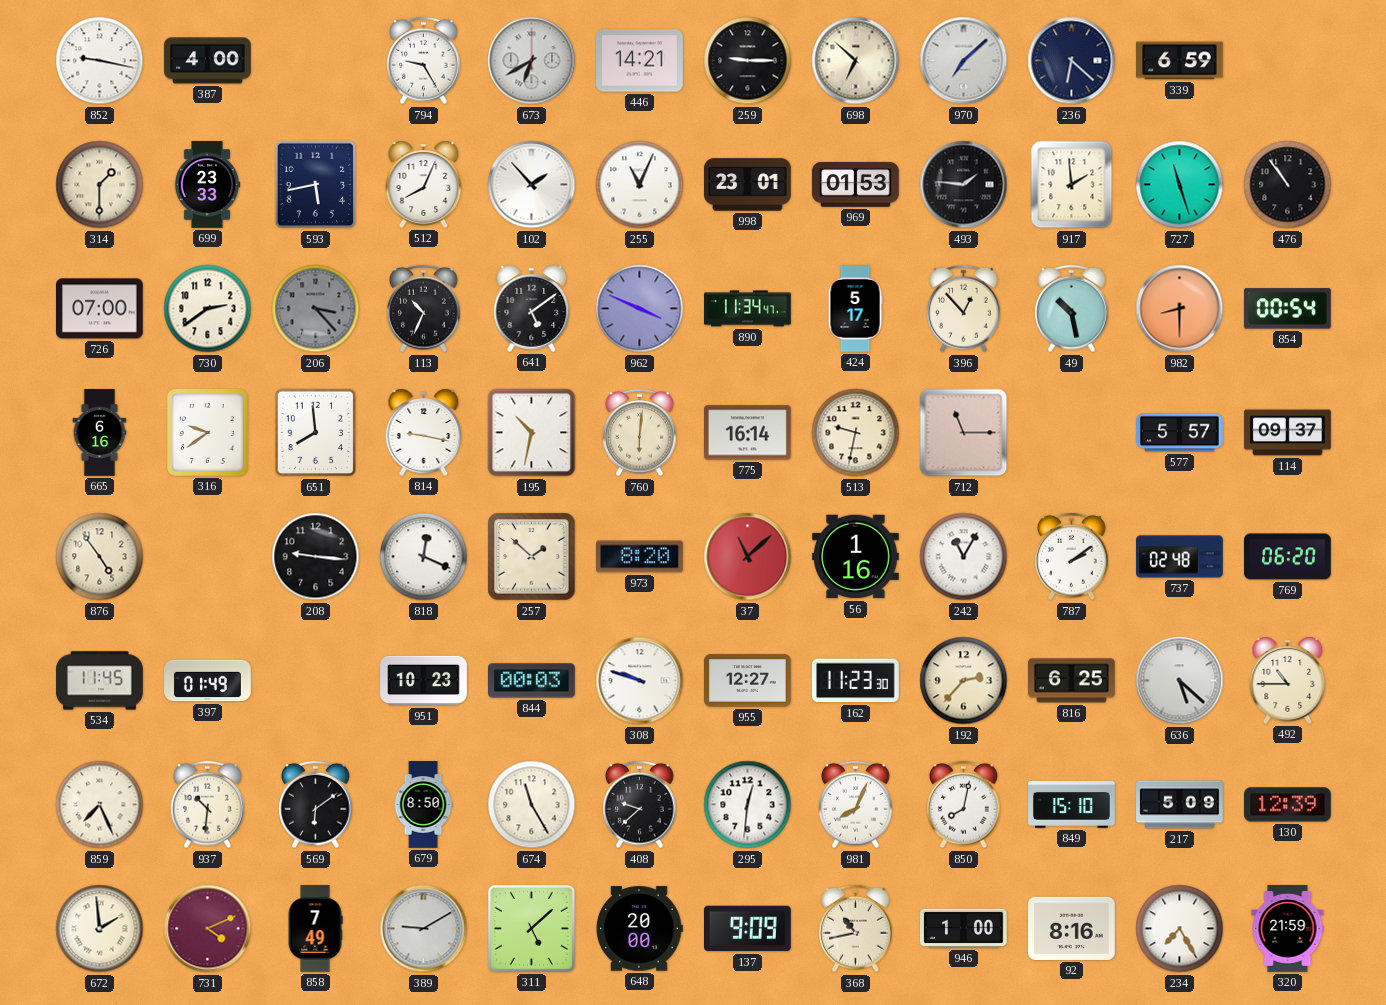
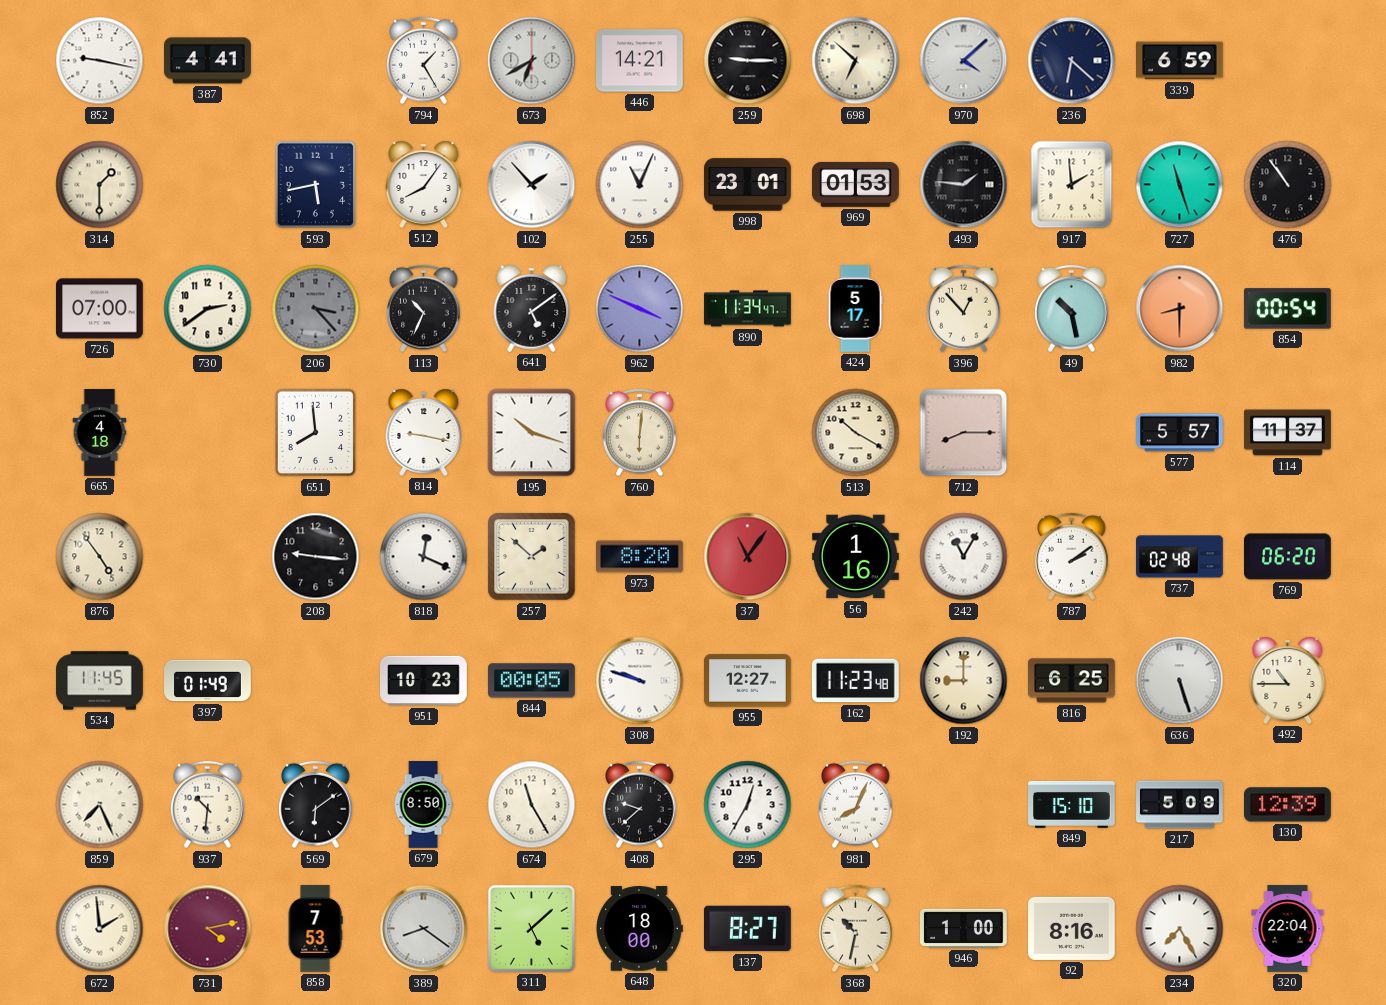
387: 4:00 -> 4:41 (208, 61)
794: 9:25 -> 1:25 (424, 61)
970: 7:08 -> 4:08 (964, 61)
699: 23:33 -> none (207, 185)
512: 8:04 -> 8:06 (424, 184)
665: 6:16 -> 4:18 (100, 433)
316: 9:39 -> none (207, 432)
195: 10:32 -> 10:18 (532, 433)
775: 16:14 -> none (748, 433)
513: 9:32 -> 10:20 (856, 433)
712: 11:15 -> 8:15 (964, 433)
114: 09:37 -> 11:37 (1288, 433)
37: 11:08 -> 11:06 (748, 557)
844: 00:03 -> 00:05 (532, 681)
162: 11:23:30 -> 11:23:48 (856, 681)
192: 2:37 -> 9:00 (964, 681)
636: 5:22 -> 5:27 (1180, 681)
295: 12:31 -> 12:35 (748, 805)
850: 8:02 -> none (964, 805)
731: 4:11 -> 4:13 (208, 929)
858: 7:49 -> 7:53 (315, 929)
389: 9:10 -> 8:21 (424, 929)
648: 20:00 -> 18:00 (639, 929)
137: 9:09 -> 8:27 (748, 929)
368: 10:43 -> 10:32 (856, 929)
320: 21:59 -> 22:04 (1288, 929)
